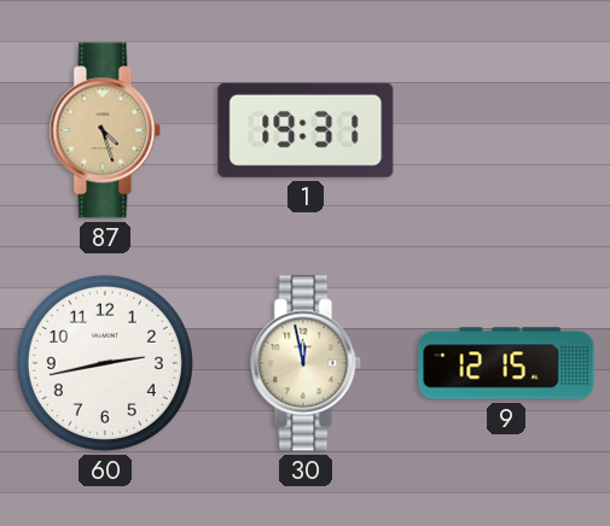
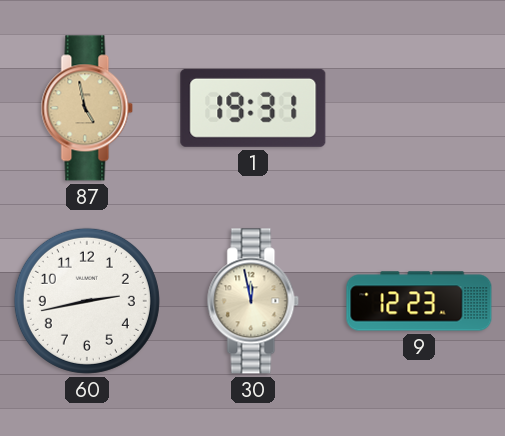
87: 4:27 -> 4:58 (87, 108)
9: 12:15 -> 12:23 (419, 301)
